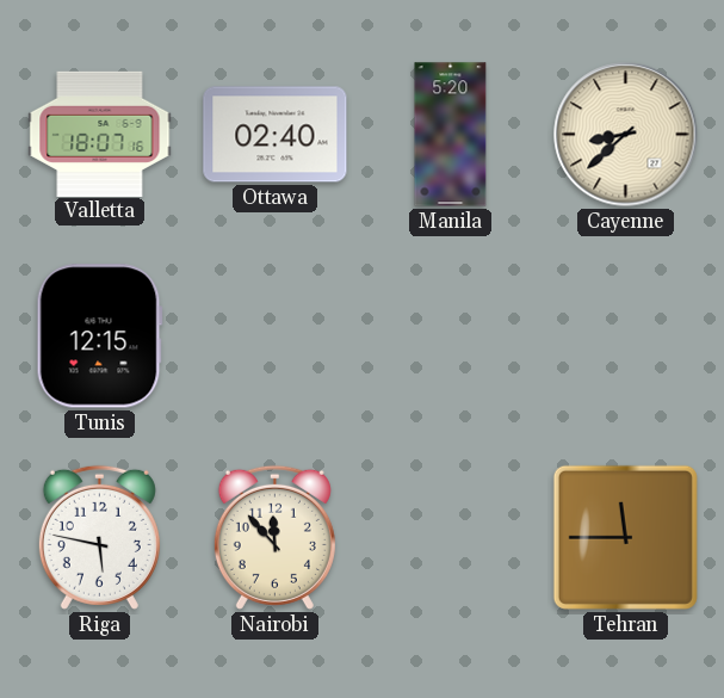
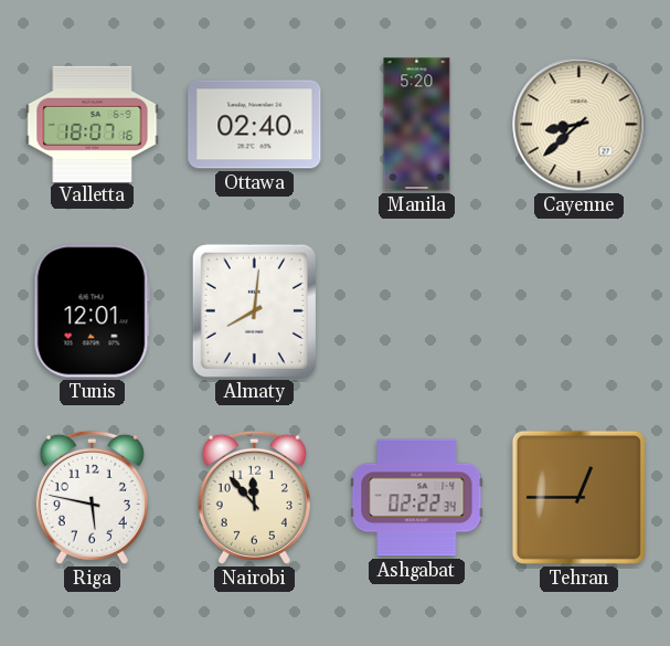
Tunis: 12:15 -> 12:01 (92, 311)
Almaty: none -> 8:01 (254, 310)
Ashgabat: none -> 02:22 (417, 498)
Tehran: 11:45 -> 12:45 (578, 497)
